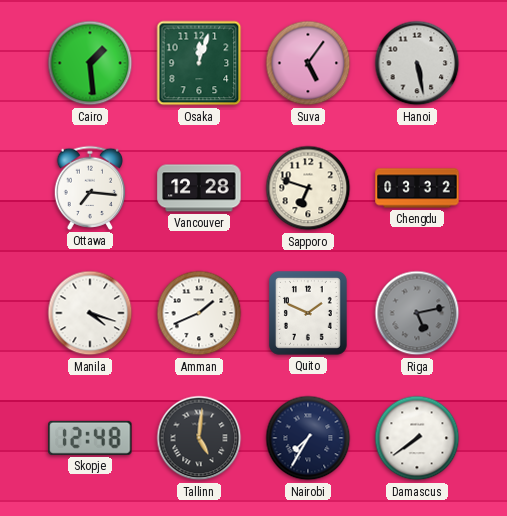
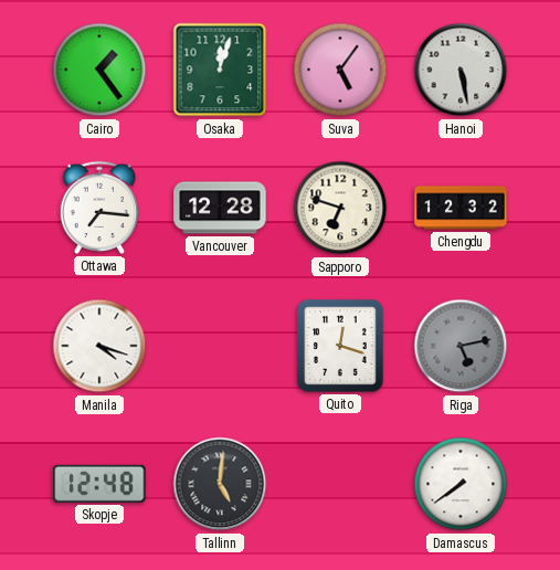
Cairo: 1:29 -> 1:24 (99, 70)
Chengdu: 03:32 -> 12:32 (461, 208)
Amman: 1:41 -> none (199, 313)
Quito: 1:49 -> 12:18 (340, 347)
Nairobi: 7:35 -> none (308, 438)
